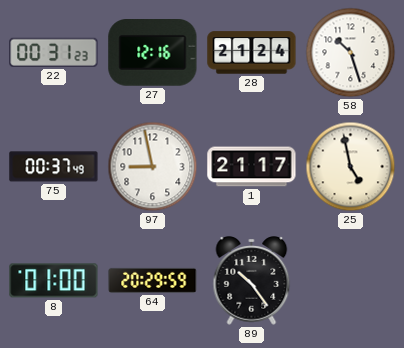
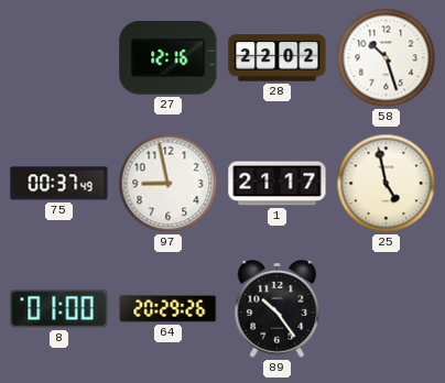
22: 00:31 -> none (54, 52)
28: 21:24 -> 22:02 (278, 58)
64: 20:29:59 -> 20:29:26 (169, 308)
